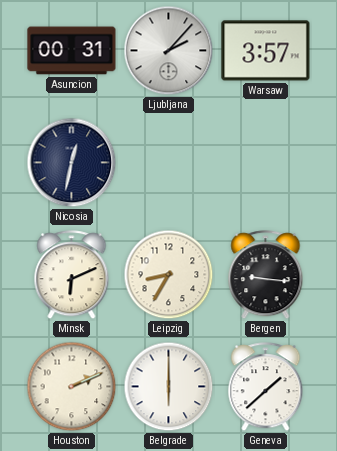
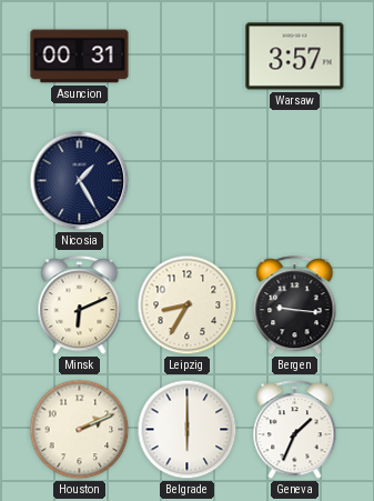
Ljubljana: 2:07 -> none (169, 51)
Nicosia: 12:32 -> 1:25 (80, 181)
Geneva: 1:38 -> 1:34 (295, 430)
